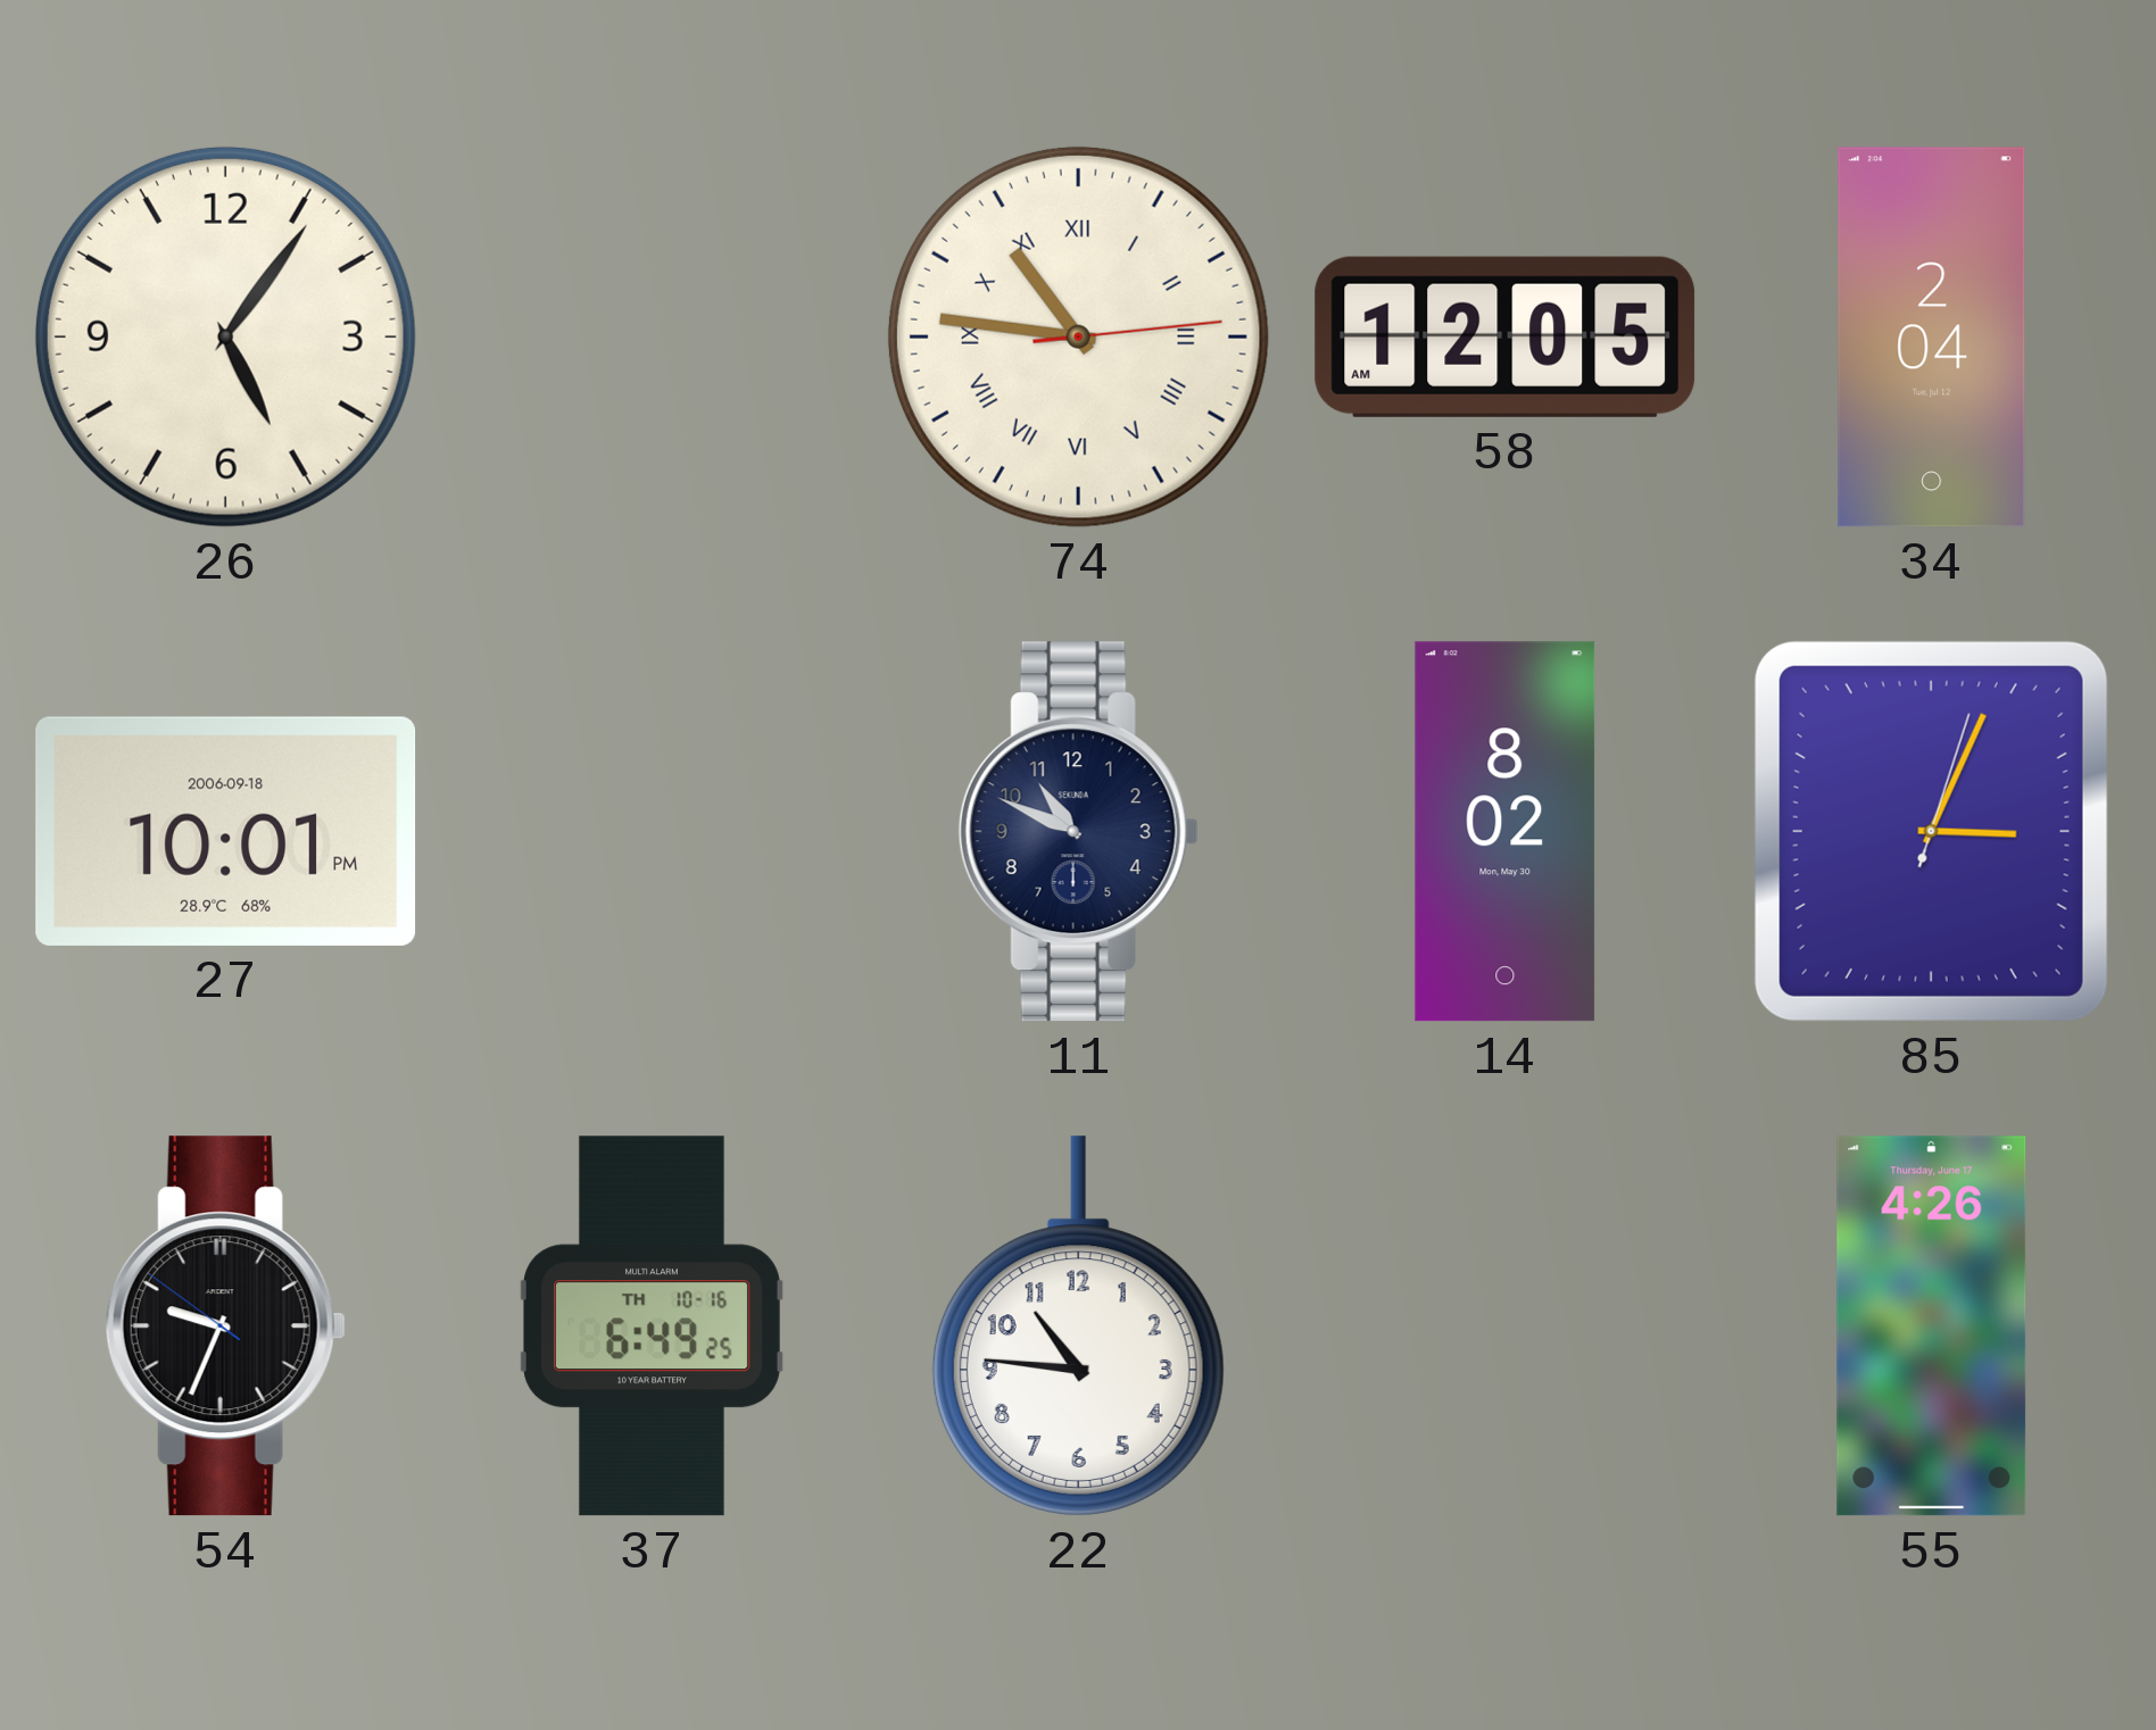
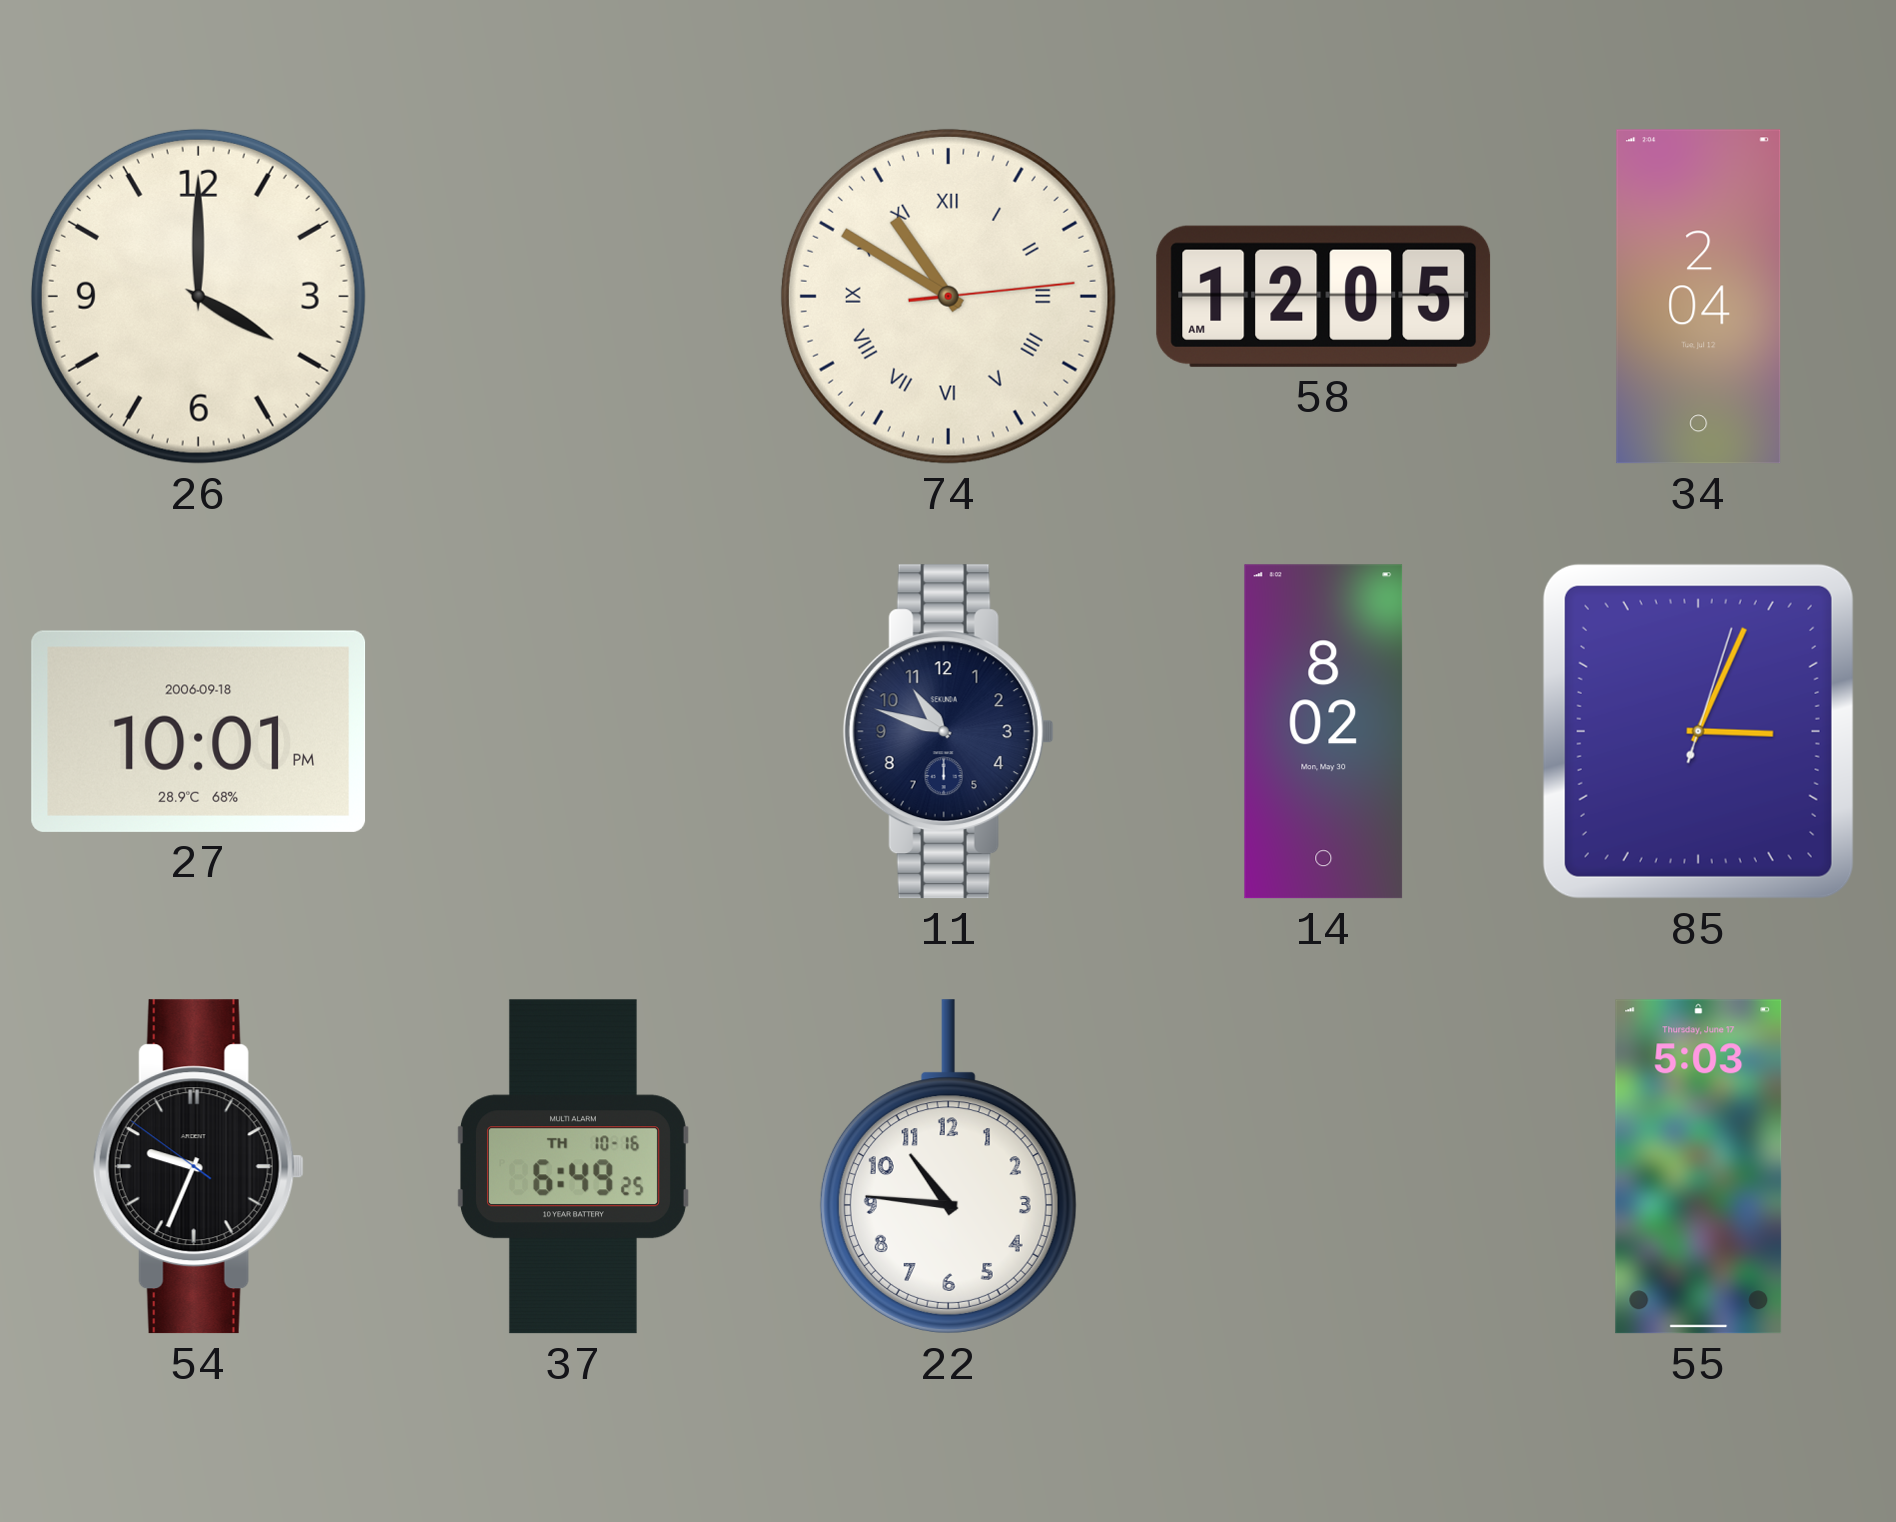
26: 5:06 -> 4:00 (198, 296)
74: 10:46 -> 10:50 (948, 296)
11: 10:49 -> 10:48 (948, 732)
55: 4:26 -> 5:03 (1699, 1167)
